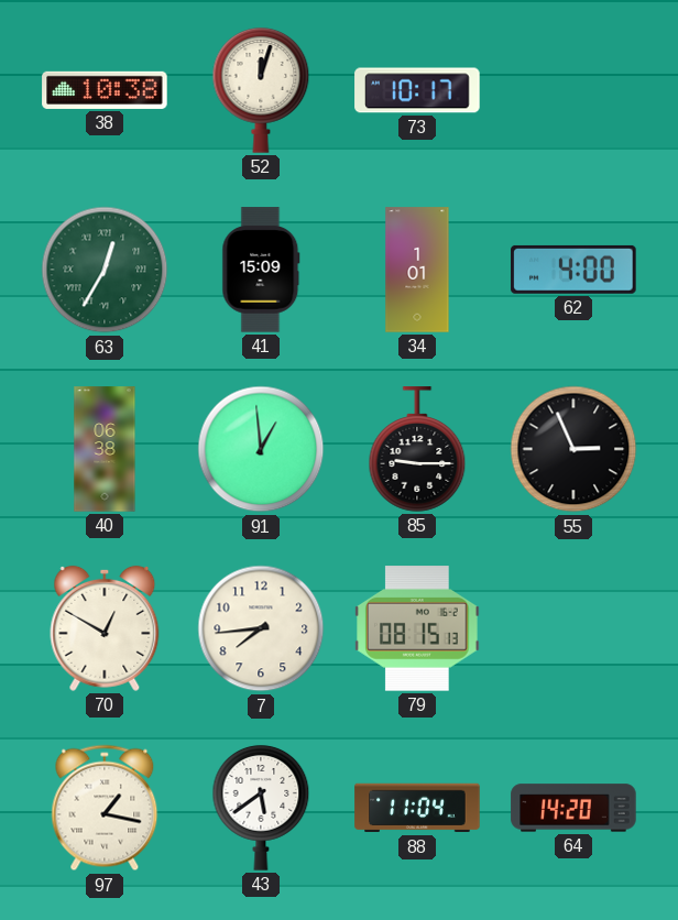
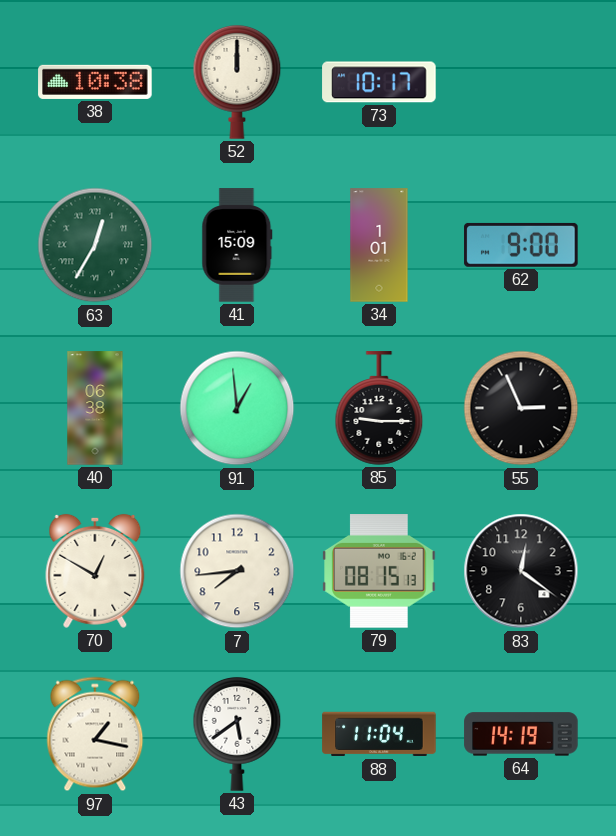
52: 12:03 -> 12:00 (237, 82)
62: 4:00 -> 9:00 (521, 245)
83: none -> 12:21 (521, 571)
64: 14:20 -> 14:19 (521, 734)
